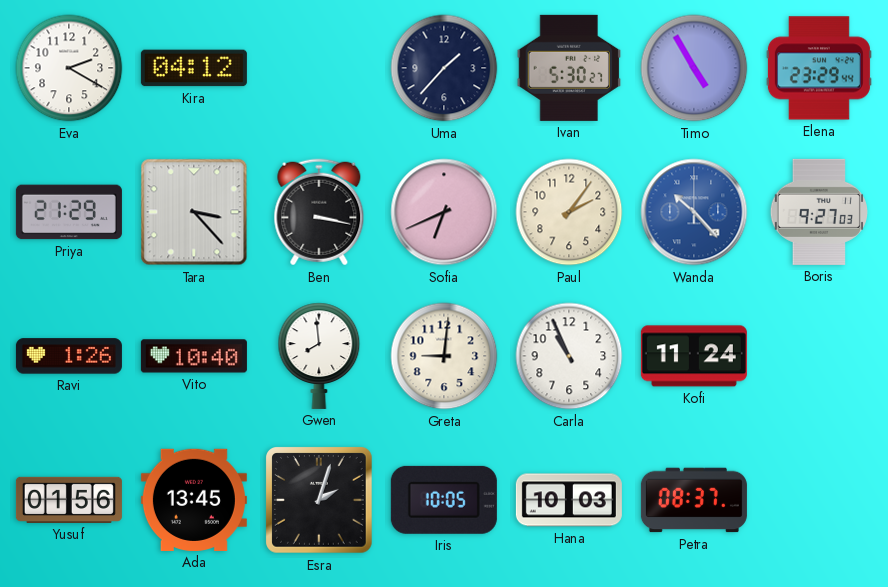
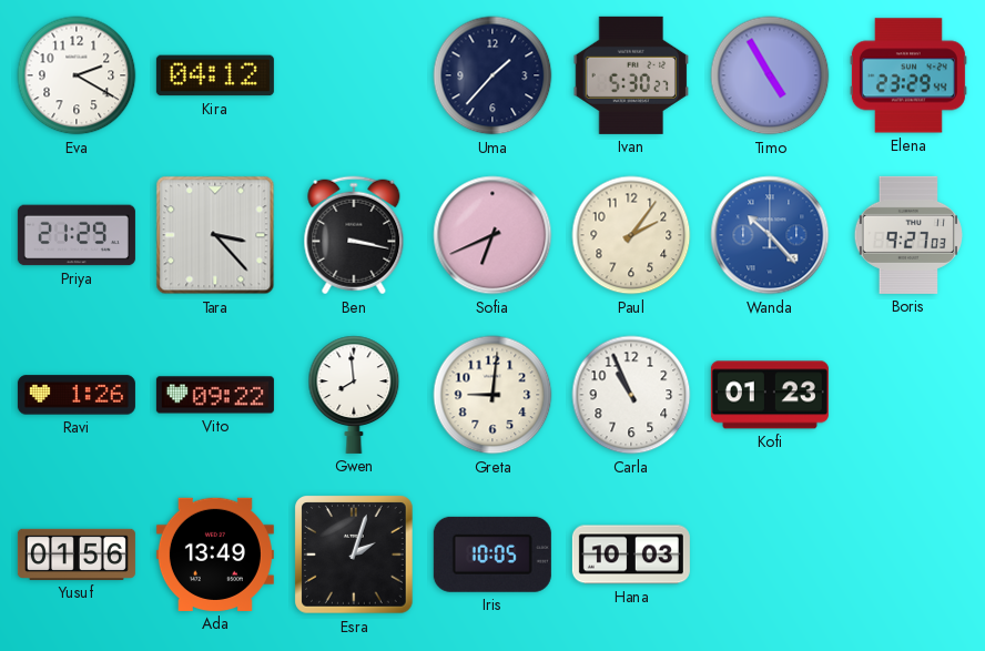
Vito: 10:40 -> 09:22 (215, 395)
Kofi: 11:24 -> 01:23 (770, 395)
Ada: 13:45 -> 13:49 (215, 555)
Petra: 08:37 -> none (694, 500)
